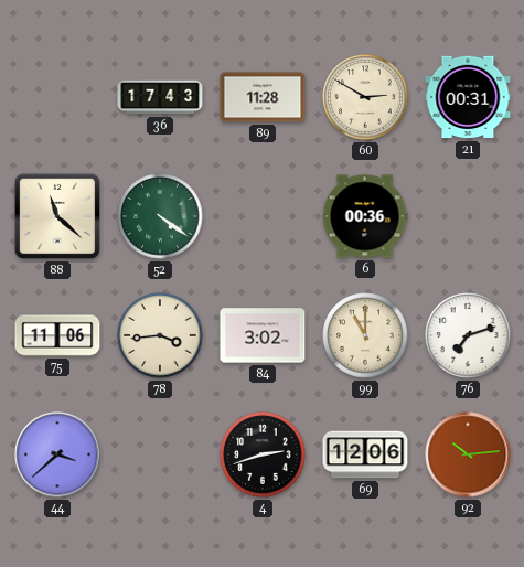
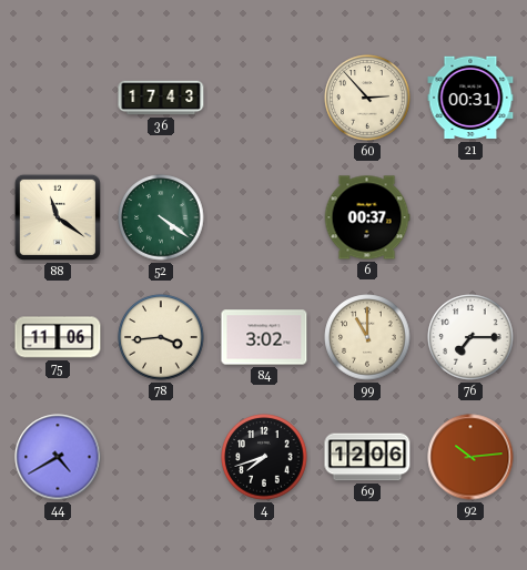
89: 11:28 -> none (263, 97)
60: 2:50 -> 2:53 (367, 98)
88: 11:22 -> 11:21 (58, 217)
6: 00:36 -> 00:37 (367, 217)
76: 7:12 -> 7:15 (470, 337)
44: 3:38 -> 4:40 (58, 457)
4: 2:42 -> 7:42 (264, 457)
